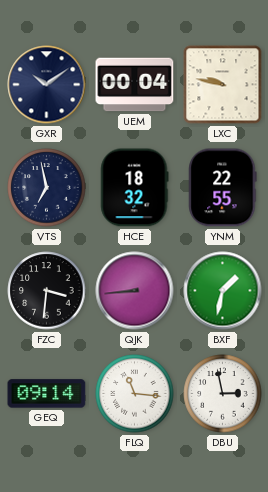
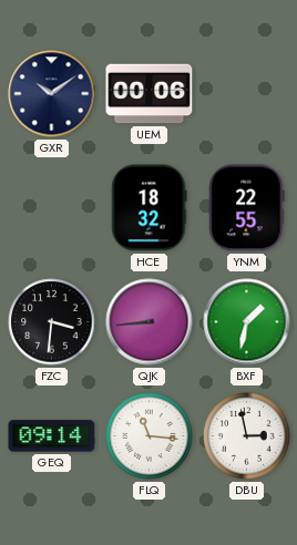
UEM: 00:04 -> 00:06 (150, 94)
LXC: 9:47 -> none (223, 85)
VTS: 6:58 -> none (47, 188)
